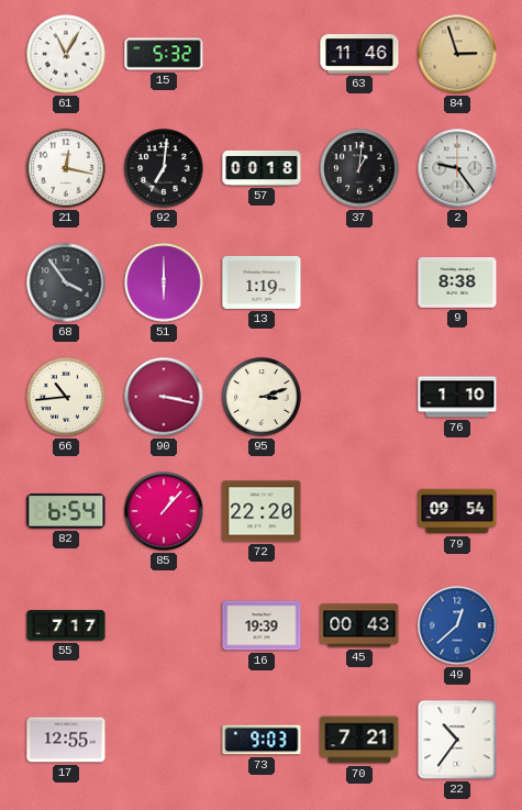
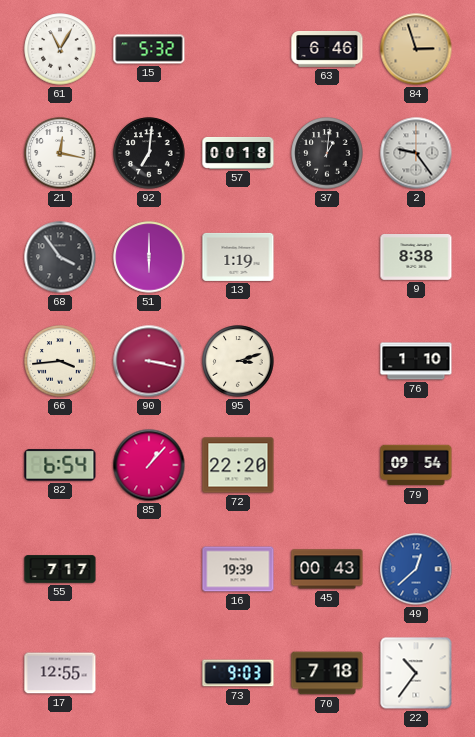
63: 11:46 -> 6:46 (327, 49)
66: 10:44 -> 3:44 (60, 361)
70: 7:21 -> 7:18 (327, 673)
